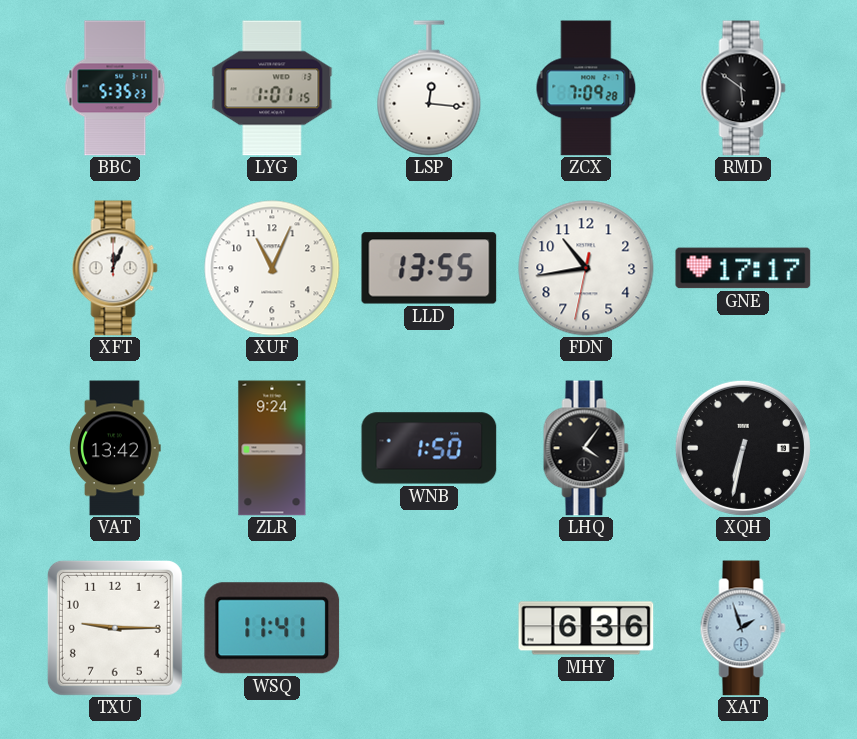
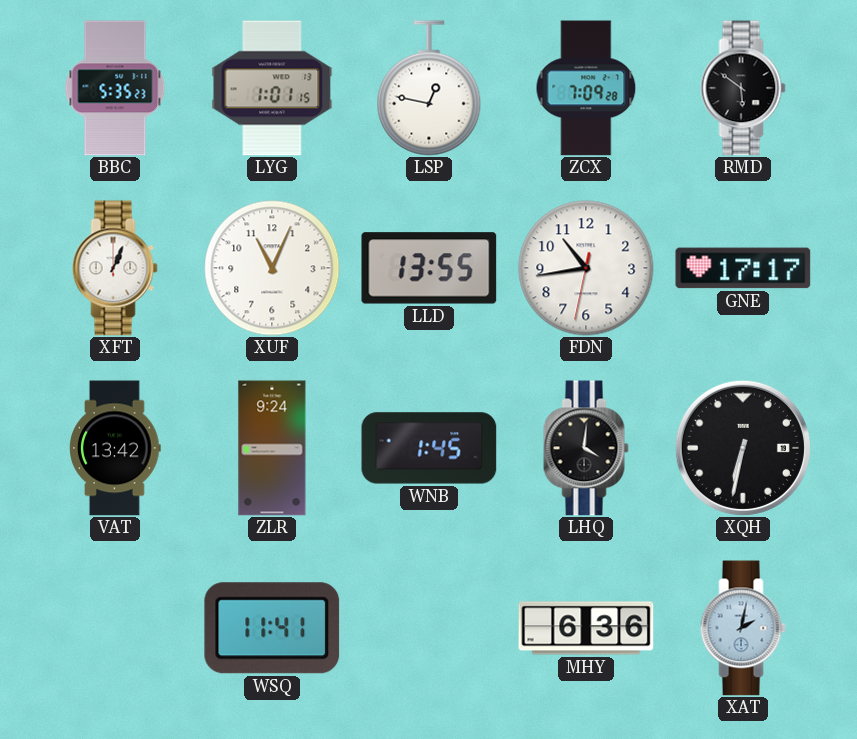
LSP: 12:16 -> 12:47 (429, 88)
XFT: 12:04 -> 1:04 (115, 268)
WNB: 1:50 -> 1:45 (429, 448)
LHQ: 4:06 -> 4:01 (586, 448)
TXU: 9:15 -> none (115, 628)
XAT: 1:57 -> 2:02 (743, 628)
